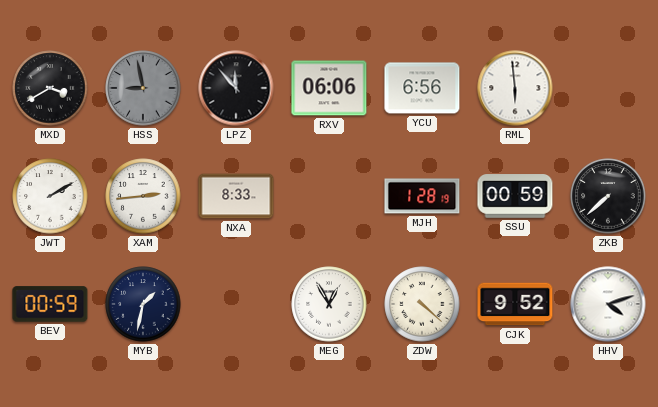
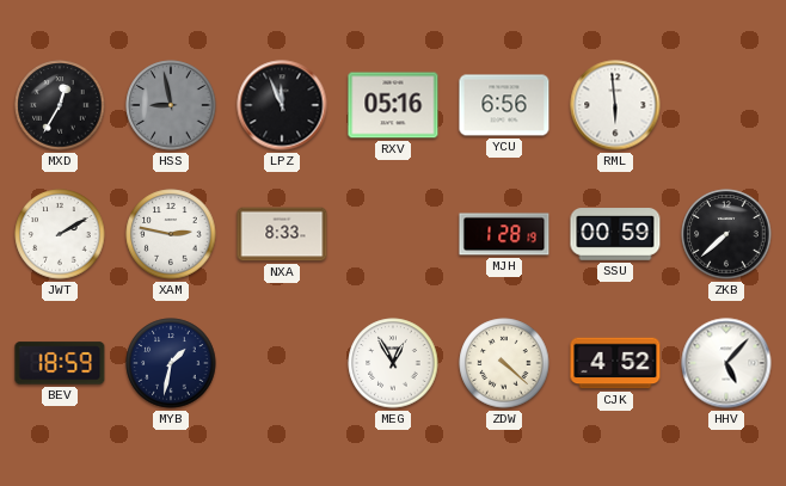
MXD: 3:40 -> 12:35 (60, 105)
LPZ: 11:53 -> 11:56 (282, 105)
RXV: 06:06 -> 05:16 (393, 105)
XAM: 2:44 -> 2:47 (171, 234)
BEV: 00:59 -> 18:59 (60, 363)
CJK: 9:52 -> 4:52 (615, 363)
HHV: 4:12 -> 5:07 (726, 363)
